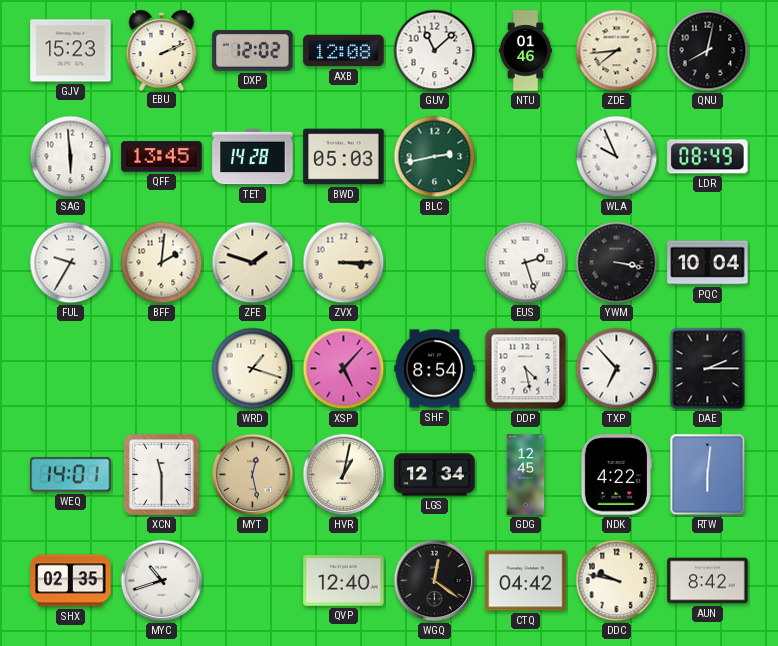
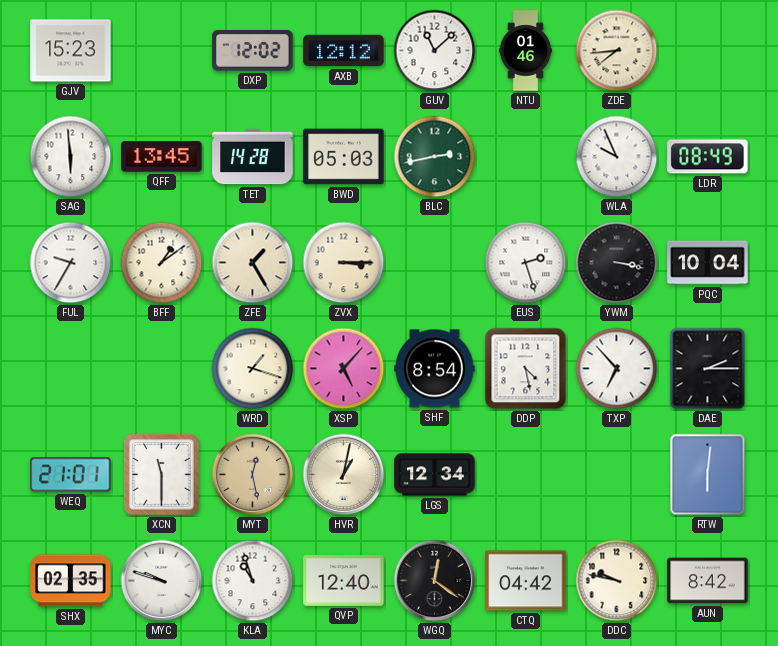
EBU: 2:11 -> none (162, 50)
AXB: 12:08 -> 12:12 (344, 51)
QNU: 8:02 -> none (708, 51)
BFF: 2:01 -> 1:09 (162, 263)
ZFE: 1:48 -> 1:25 (253, 263)
WEQ: 14:01 -> 21:01 (71, 475)
GDG: 12:45 -> none (526, 475)
NDK: 4:22 -> none (615, 475)
MYC: 10:42 -> 9:48 (162, 581)
KLA: none -> 10:57 (253, 581)
